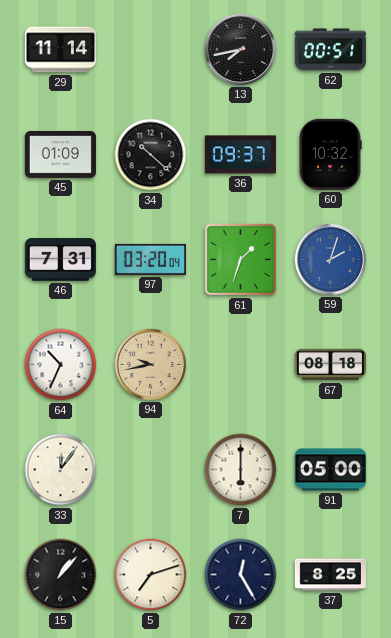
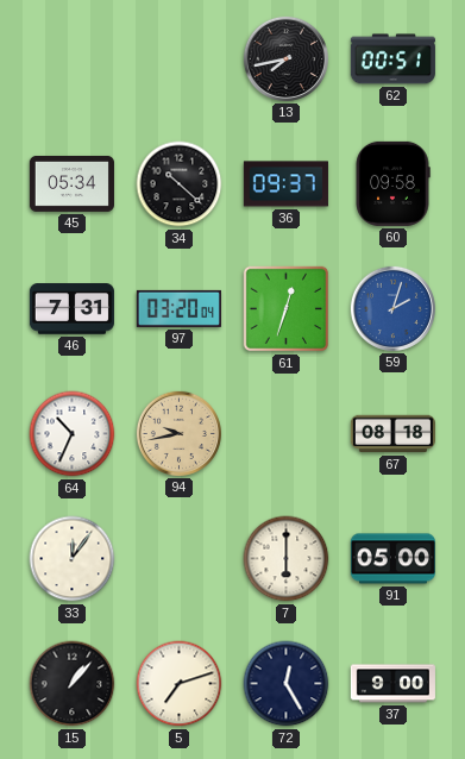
29: 11:14 -> none (60, 50)
45: 01:09 -> 05:34 (71, 183)
60: 10:32 -> 09:58 (392, 183)
61: 1:33 -> 12:33 (287, 309)
37: 8:25 -> 9:00 (392, 684)
